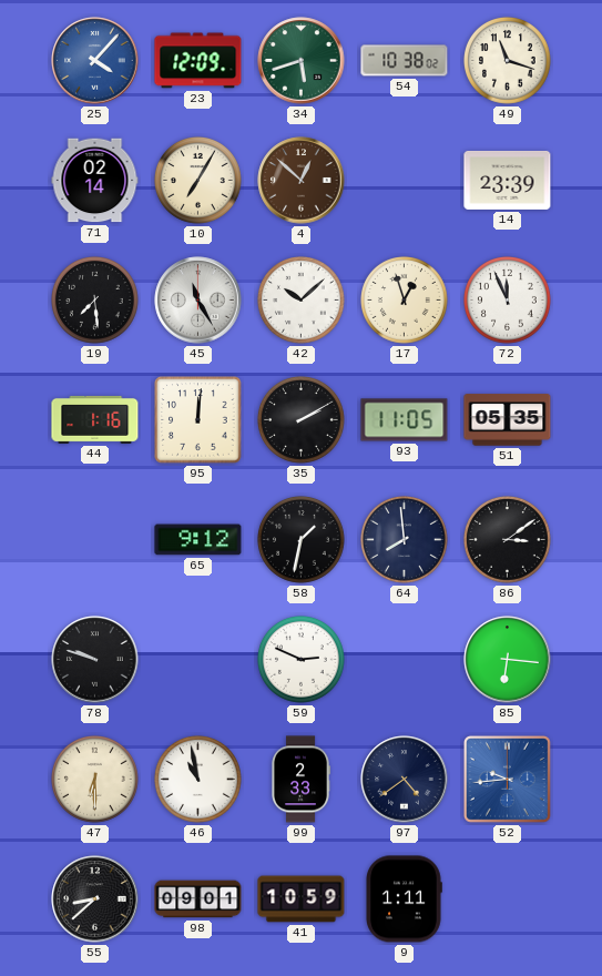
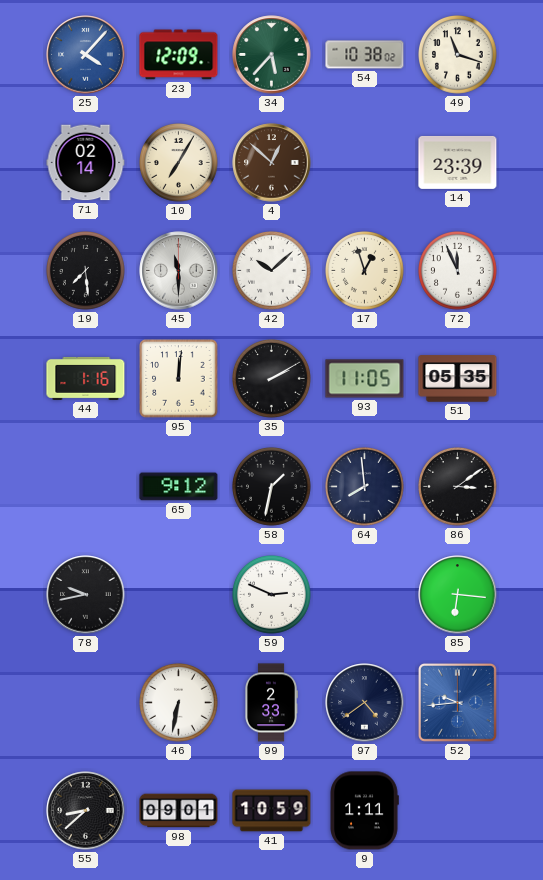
34: 5:42 -> 5:37 (272, 55)
45: 11:25 -> 11:30 (179, 271)
78: 9:48 -> 9:43 (86, 595)
47: 6:30 -> none (95, 780)
46: 10:58 -> 6:32 (179, 703)
